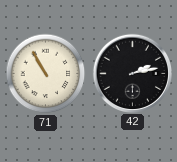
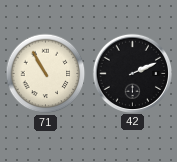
42: 2:13 -> 2:11 (132, 73)
